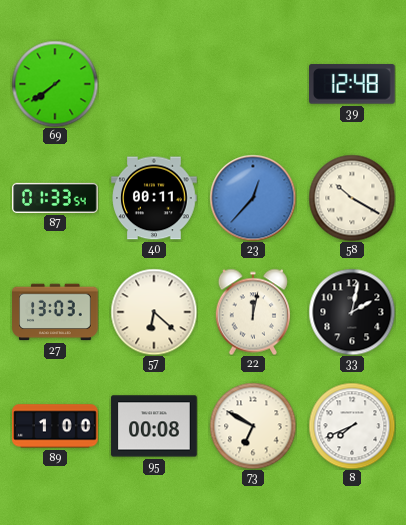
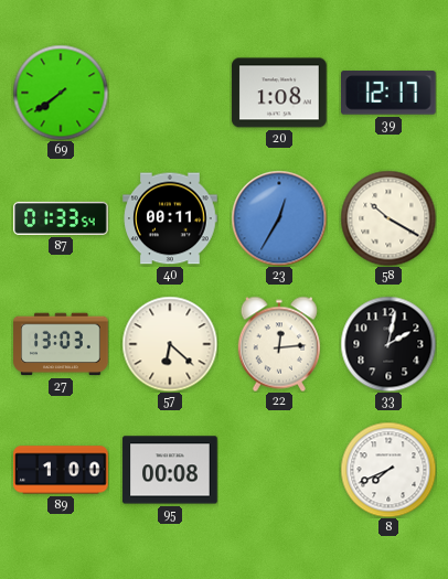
20: none -> 1:08 (279, 93)
39: 12:48 -> 12:17 (390, 93)
23: 12:37 -> 12:35 (279, 218)
22: 12:02 -> 12:14 (279, 344)
73: 6:50 -> none (253, 426)
